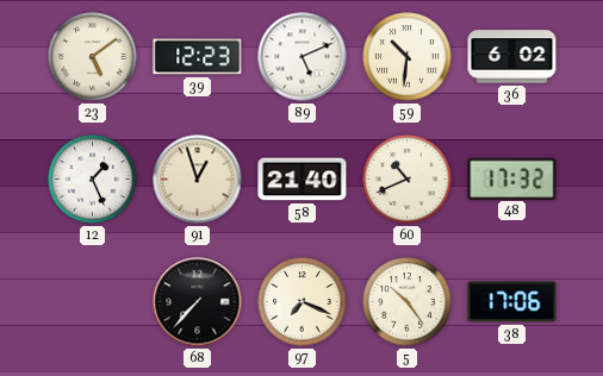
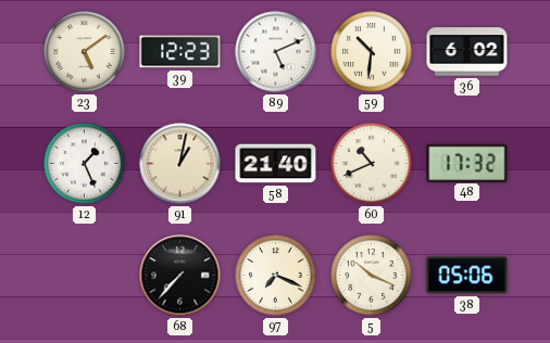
91: 12:57 -> 1:02 (180, 164)
5: 10:24 -> 10:19 (372, 276)
38: 17:06 -> 05:06 (467, 276)
